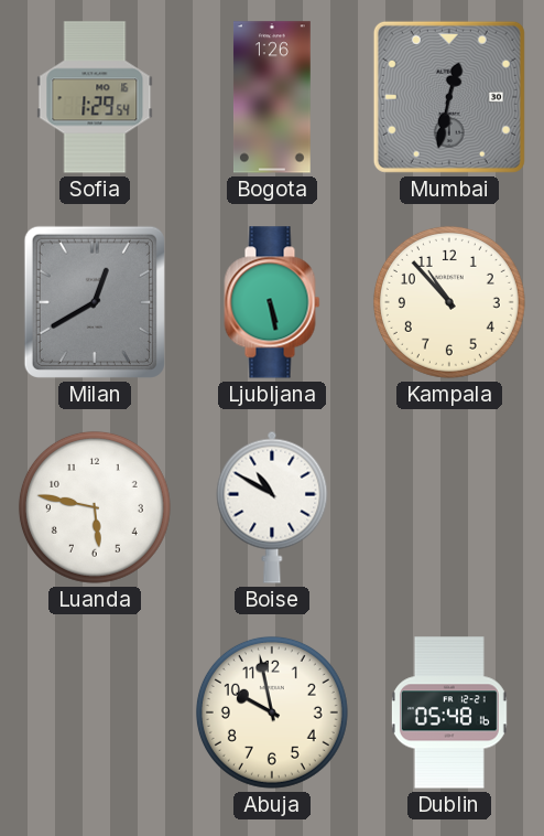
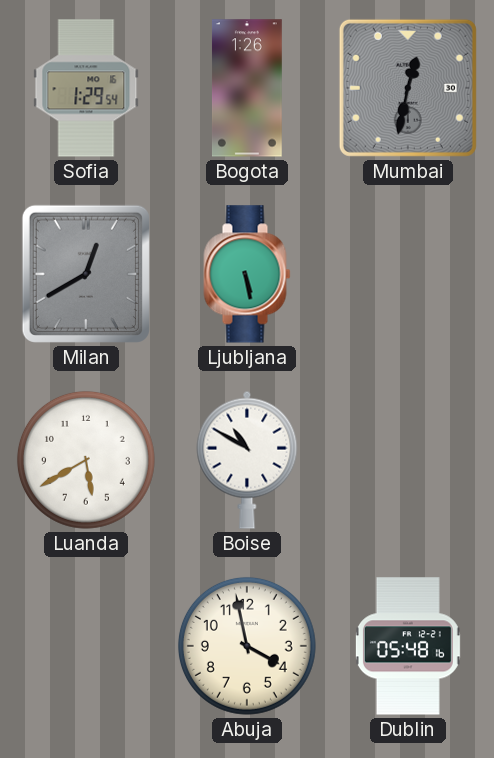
Kampala: 10:53 -> none (449, 302)
Luanda: 5:47 -> 5:40 (86, 460)
Abuja: 9:58 -> 3:58 (247, 646)
